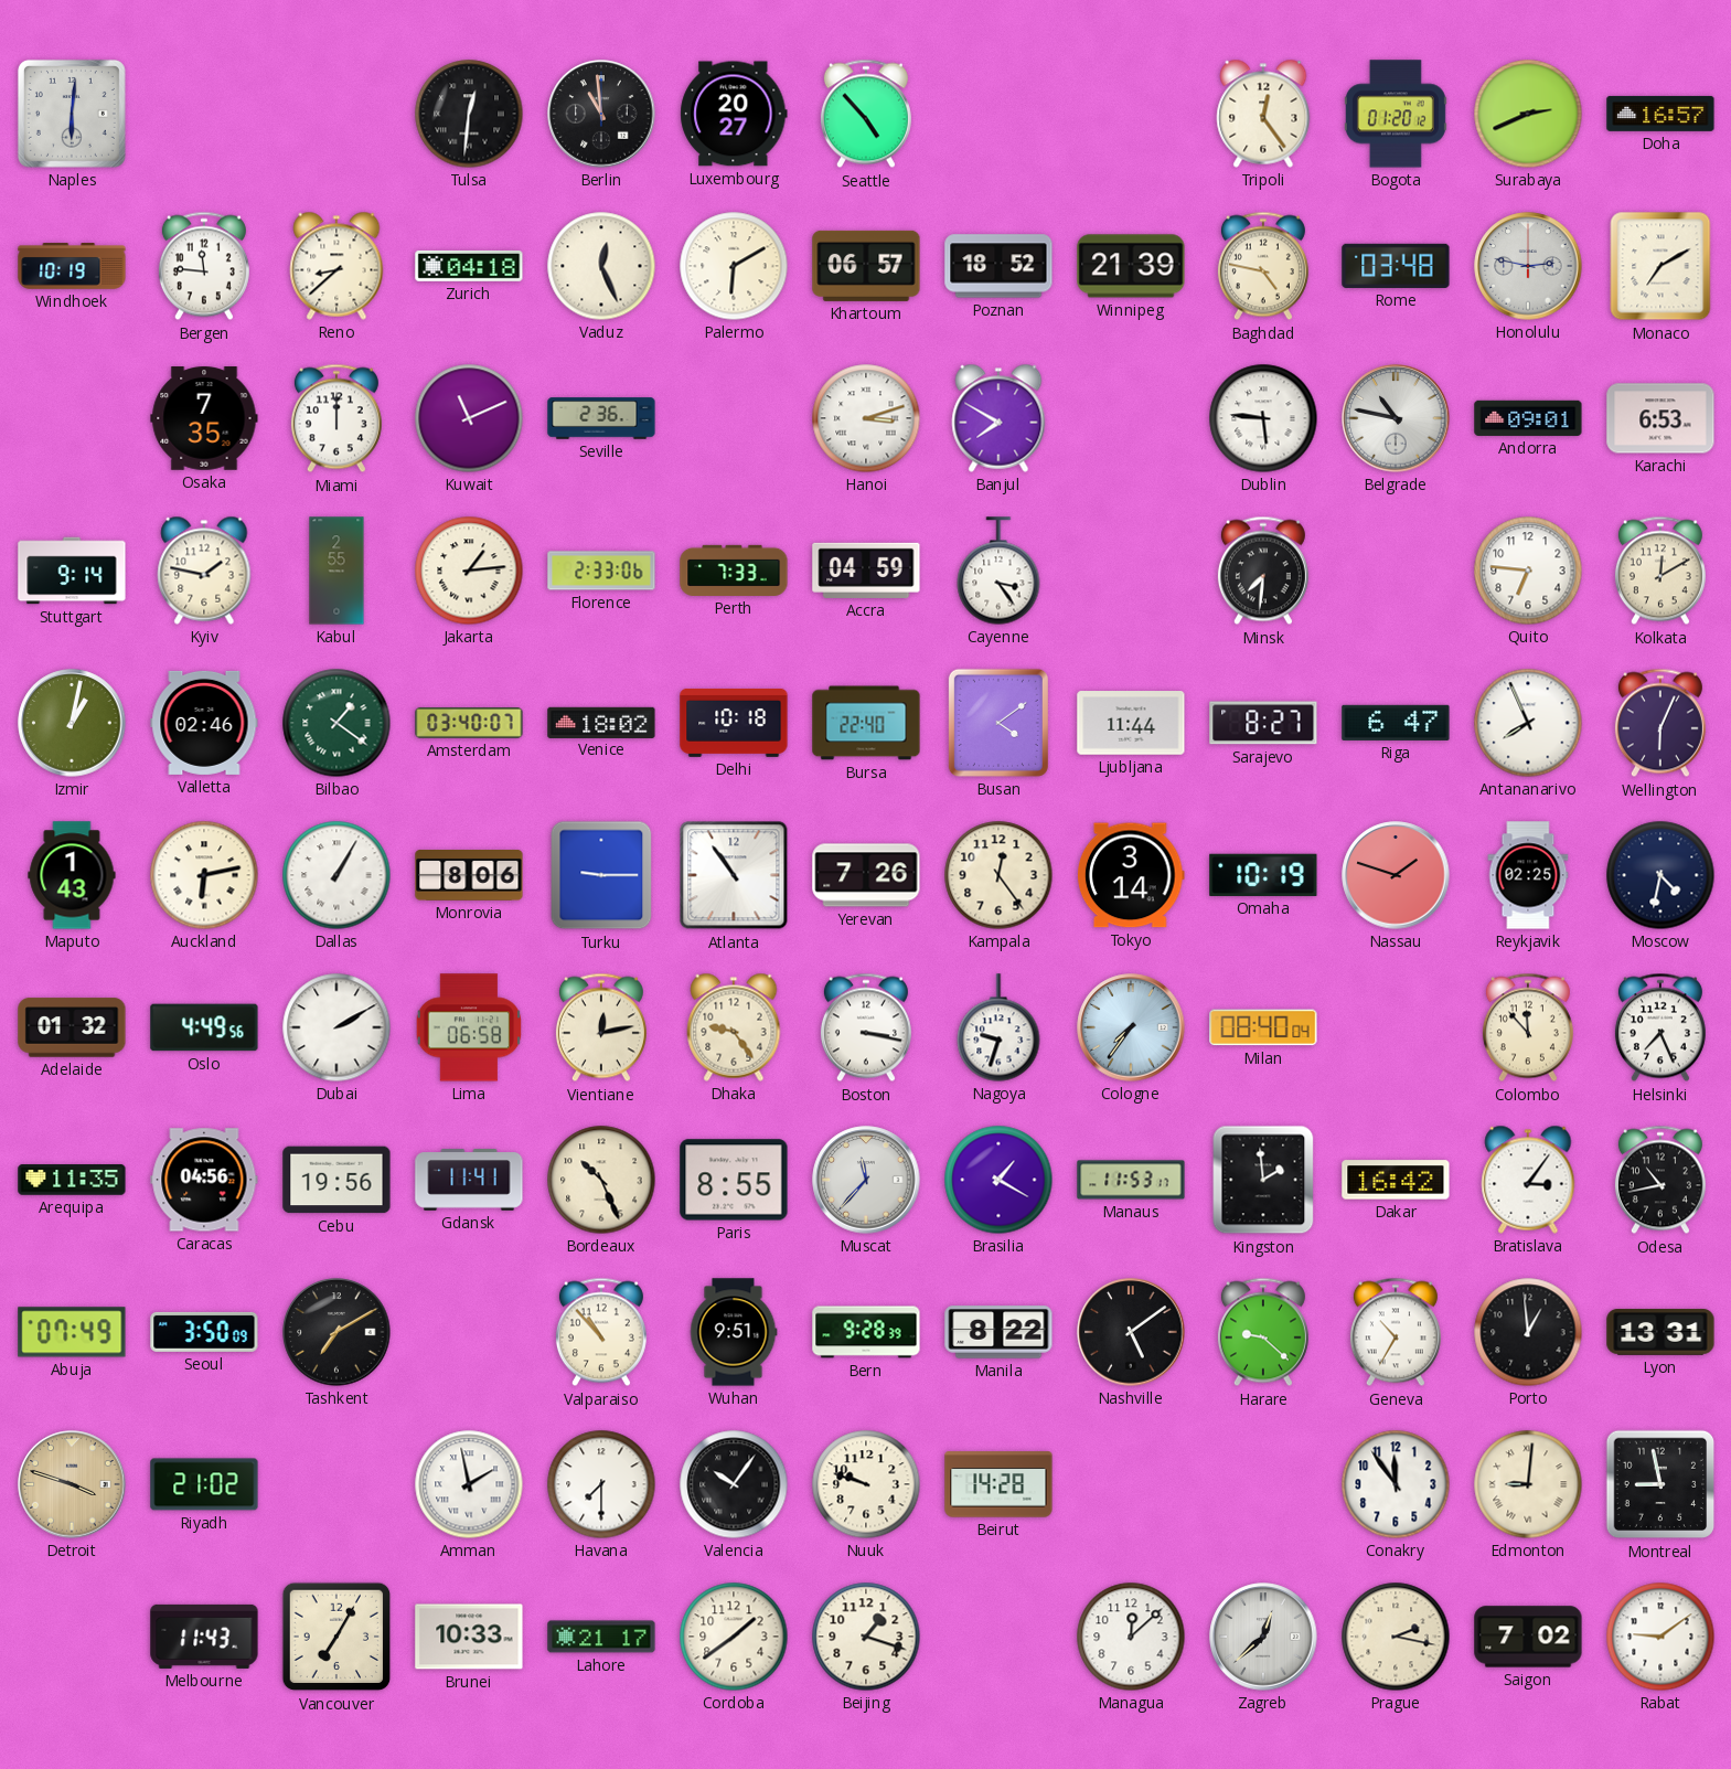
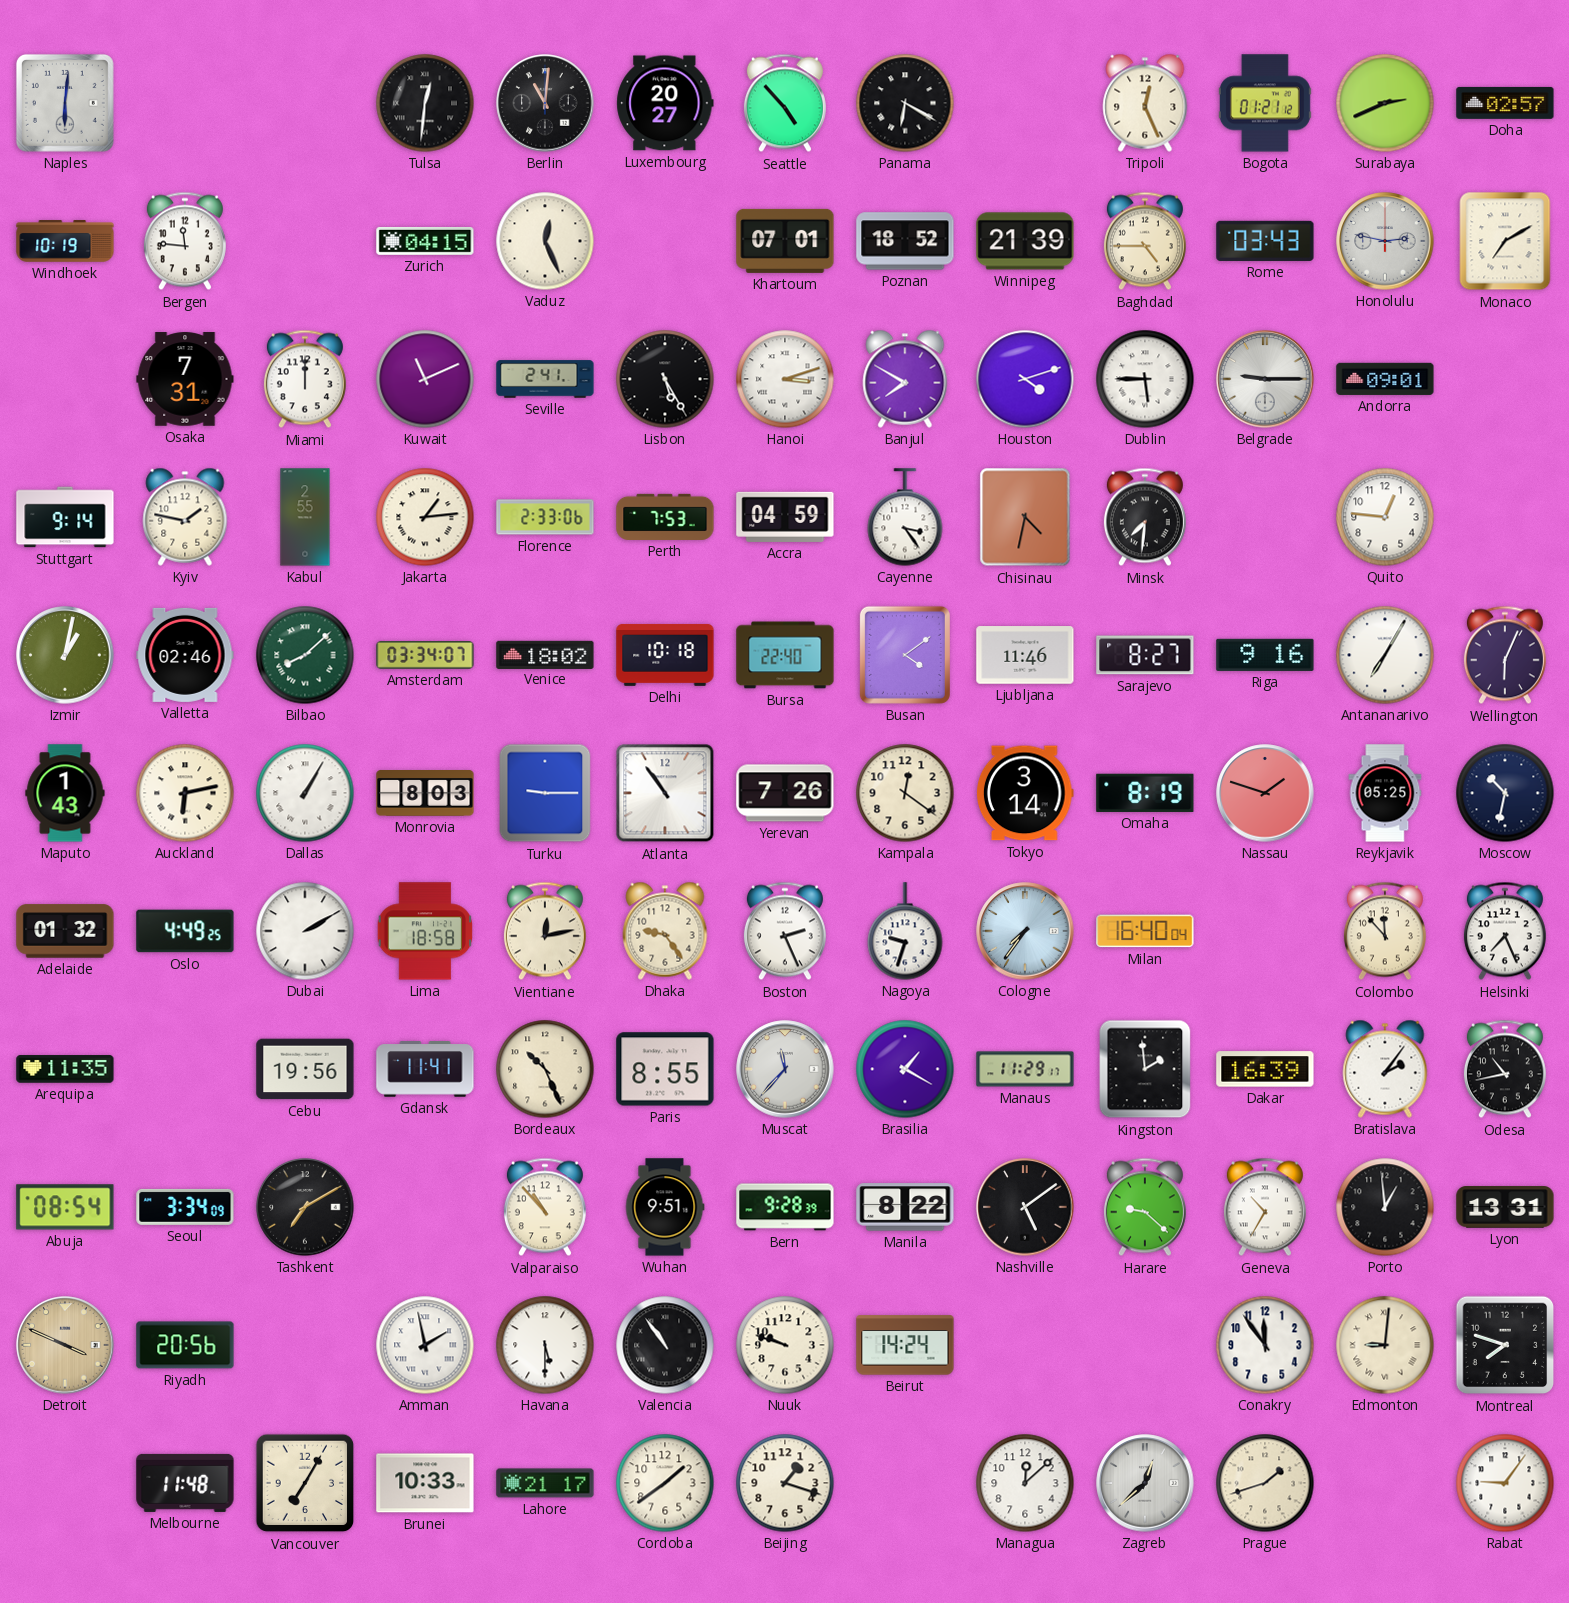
Berlin: 10:59 -> 11:01 (545, 103)
Panama: none -> 6:20 (905, 103)
Tripoli: 12:24 -> 12:26 (1145, 103)
Bogota: 01:20 -> 01:21 (1265, 103)
Doha: 16:57 -> 02:57 (1505, 103)
Reno: 8:38 -> none (336, 266)
Zurich: 04:18 -> 04:15 (425, 241)
Palermo: 6:10 -> none (734, 266)
Khartoum: 06:57 -> 07:01 (785, 241)
Baghdad: 4:47 -> 4:45 (1145, 241)
Rome: 03:48 -> 03:43 (1265, 241)
Osaka: 7:35 -> 7:31 (185, 379)
Seville: 2:36 -> 2:41 (545, 379)
Lisbon: none -> 5:25 (665, 379)
Houston: none -> 4:12 (1025, 379)
Dublin: 5:46 -> 5:45 (1145, 379)
Belgrade: 10:47 -> 9:15 (1265, 379)
Karachi: 6:53 -> none (1660, 418)
Perth: 7:33 -> 7:53 (665, 517)
Chisinau: none -> 4:32 (1025, 517)
Quito: 6:46 -> 12:46 (1385, 517)
Kolkata: 12:10 -> none (1660, 571)
Bilbao: 1:21 -> 8:08 (305, 655)
Amsterdam: 03:40 -> 03:34 (425, 656)
Ljubljana: 11:44 -> 11:46 (1025, 655)
Riga: 6:47 -> 9:16 (1265, 655)
Antananarivo: 7:56 -> 7:05 (1385, 655)
Monrovia: 8:06 -> 8:03 (425, 794)
Kampala: 12:24 -> 12:21 (905, 793)
Omaha: 10:19 -> 8:19 (1145, 793)
Reykjavik: 02:25 -> 05:25 (1385, 793)
Moscow: 4:32 -> 10:32 (1505, 793)
Oslo: 4:49:56 -> 4:49:25 (185, 931)
Lima: 06:58 -> 18:58 (425, 931)
Boston: 3:17 -> 2:26 (785, 931)
Milan: 08:40 -> 16:40 (1145, 931)
Caracas: 04:56 -> none (204, 1180)
Manaus: 11:53 -> 11:29 (1025, 1069)
Dakar: 16:42 -> 16:39 (1265, 1069)
Bratislava: 3:06 -> 2:06 (1385, 1069)
Abuja: 07:49 -> 08:54 (65, 1207)
Seoul: 3:50 -> 3:34 (185, 1207)
Detroit: 3:48 -> 3:49 (65, 1345)
Riyadh: 21:02 -> 20:56 (185, 1345)
Havana: 7:30 -> 5:30 (545, 1345)
Valencia: 10:06 -> 10:54 (665, 1345)
Beirut: 14:28 -> 14:24 (905, 1345)
Montreal: 8:58 -> 7:48 (1505, 1345)
Melbourne: 11:43 -> 11:48 (185, 1483)
Prague: 2:17 -> 1:42 (1265, 1483)
Saigon: 7:02 -> none (1528, 1637)
Rabat: 9:09 -> 9:06 (1505, 1483)
